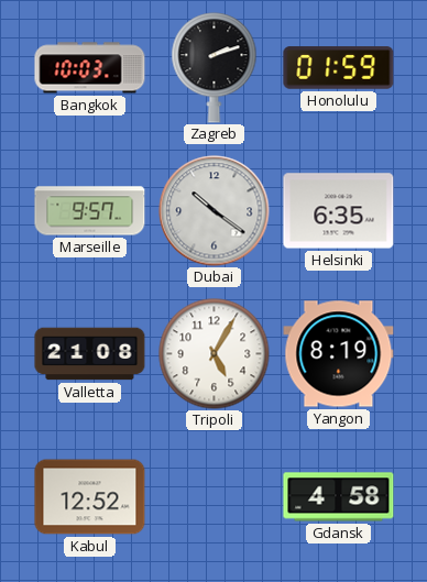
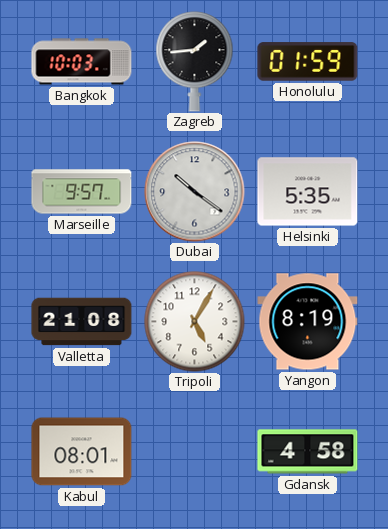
Zagreb: 2:12 -> 1:44 (195, 62)
Helsinki: 6:35 -> 5:35 (308, 192)
Kabul: 12:52 -> 08:01 (82, 452)
